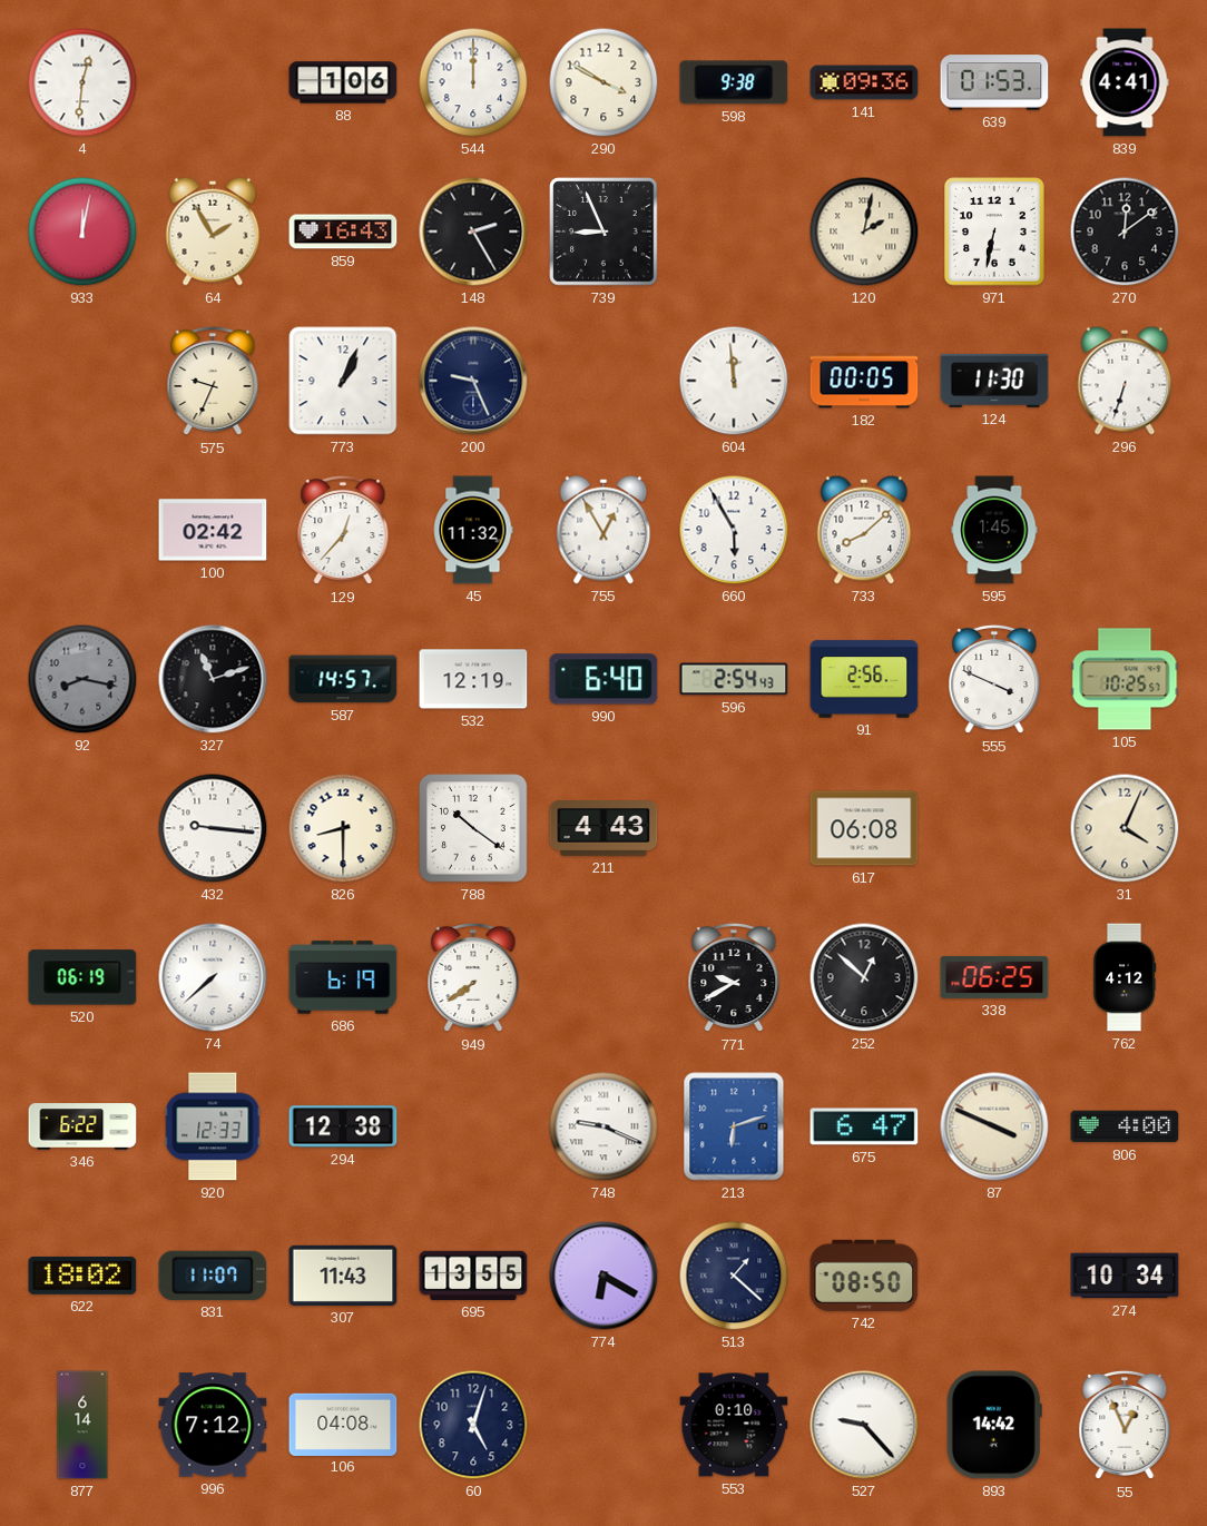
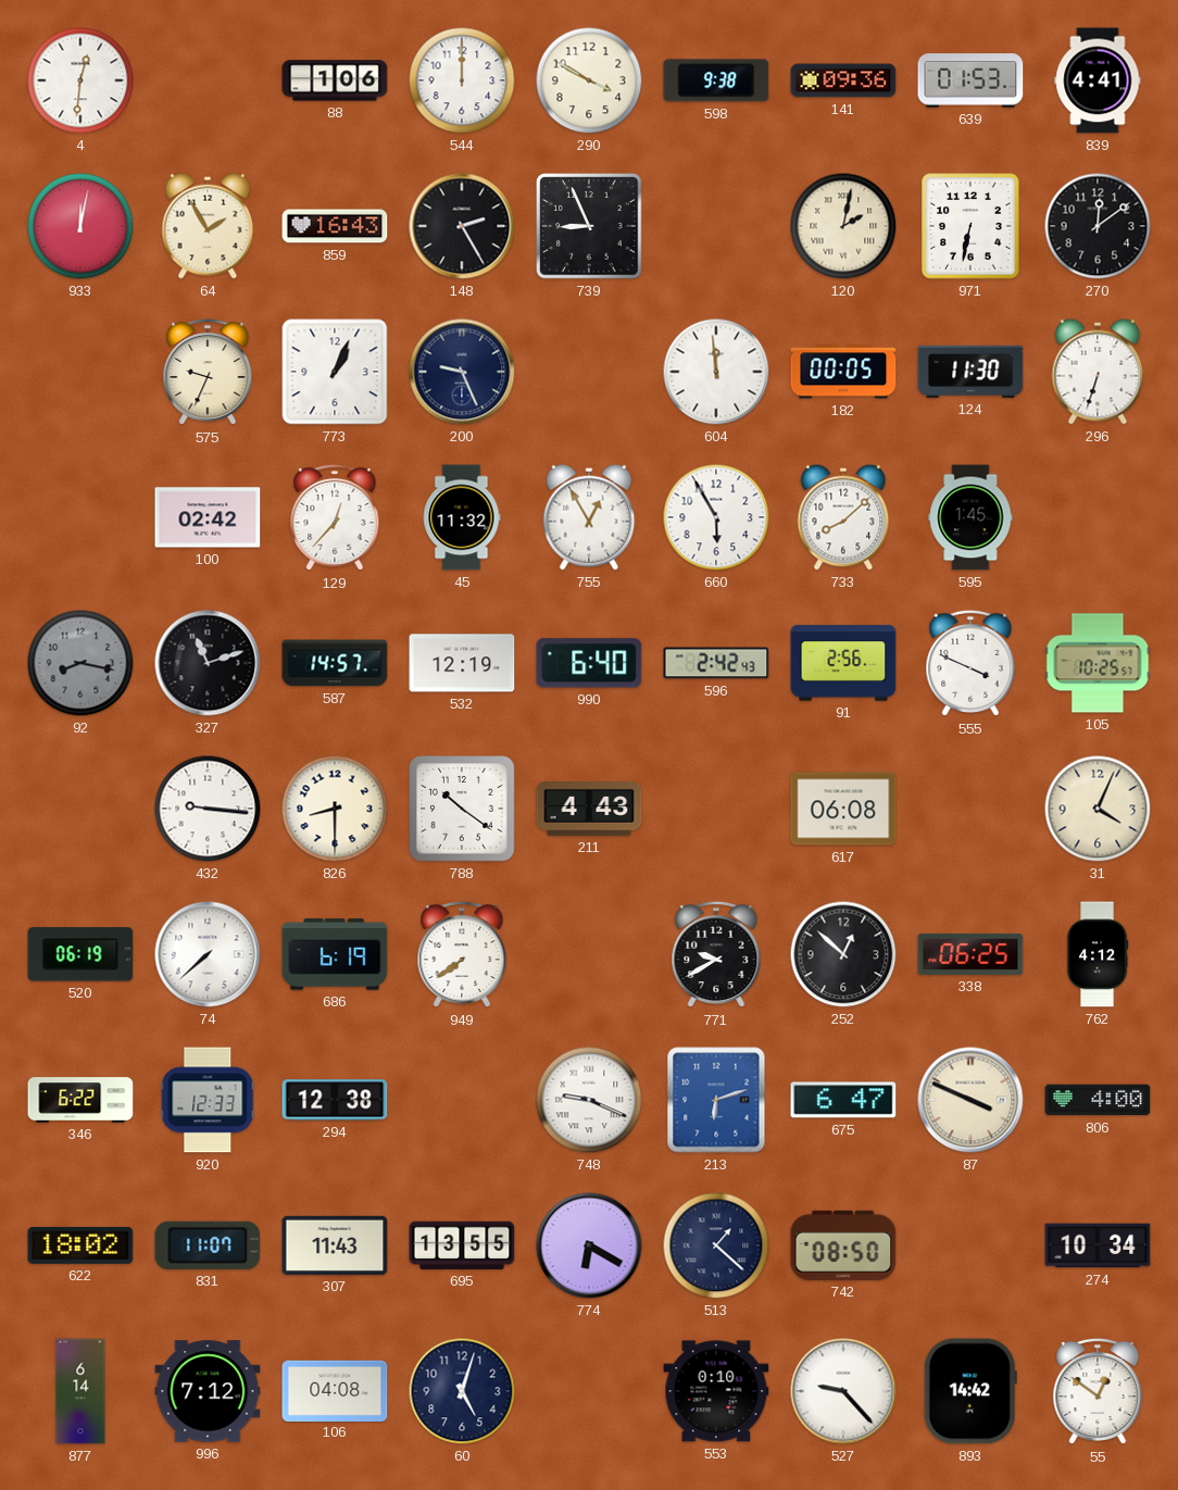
596: 2:54 -> 2:42 (716, 663)
55: 12:56 -> 12:51 (1098, 1391)
